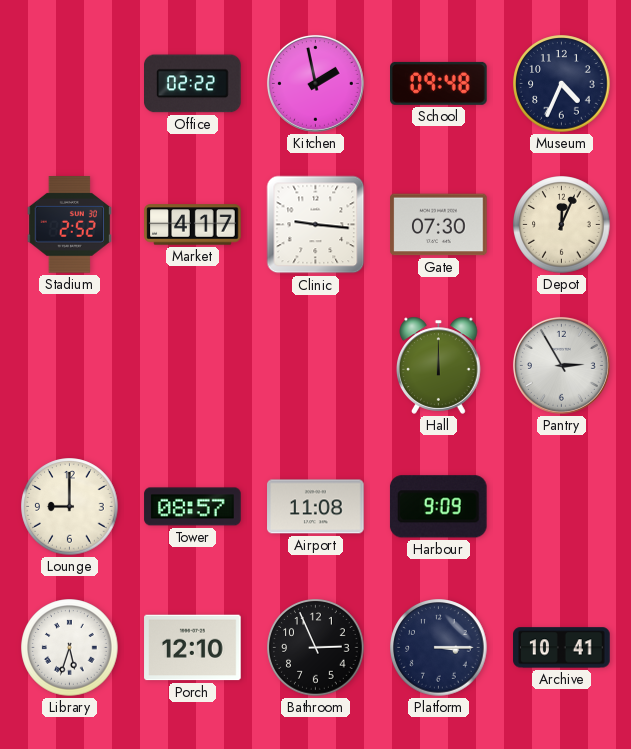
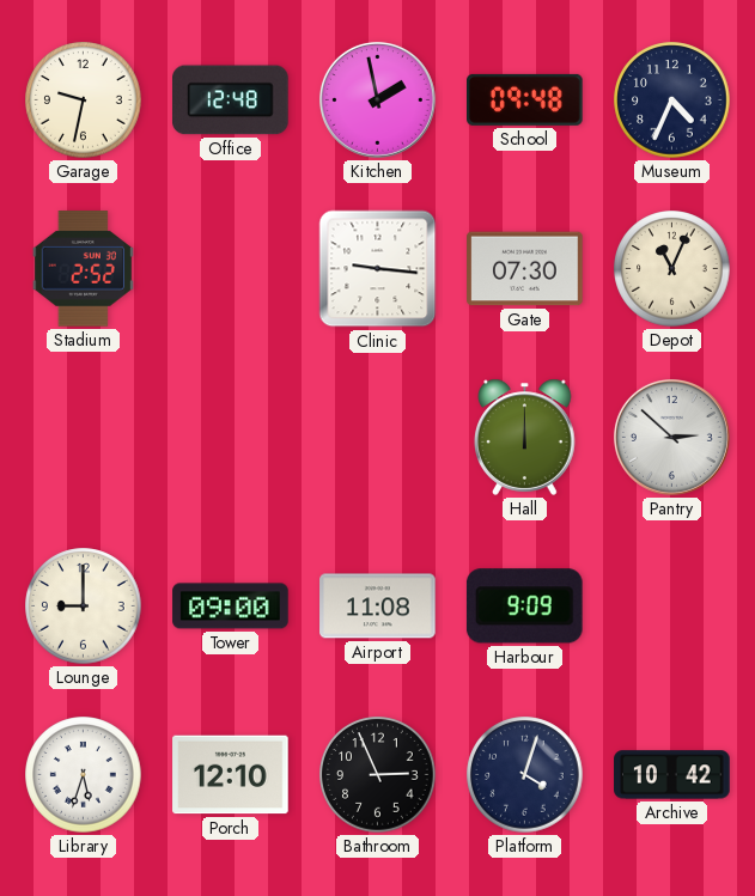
Garage: none -> 9:32 (84, 100)
Office: 02:22 -> 12:48 (231, 100)
Market: 4:17 -> none (193, 225)
Depot: 12:04 -> 11:04 (672, 269)
Pantry: 2:55 -> 2:52 (671, 437)
Tower: 08:57 -> 09:00 (231, 607)
Platform: 3:15 -> 4:03 (525, 775)
Archive: 10:41 -> 10:42 (672, 775)
